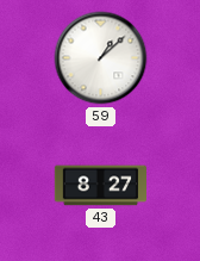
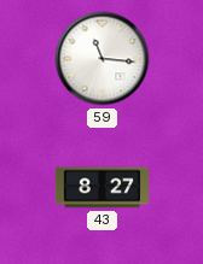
59: 1:08 -> 11:16 (103, 59)
